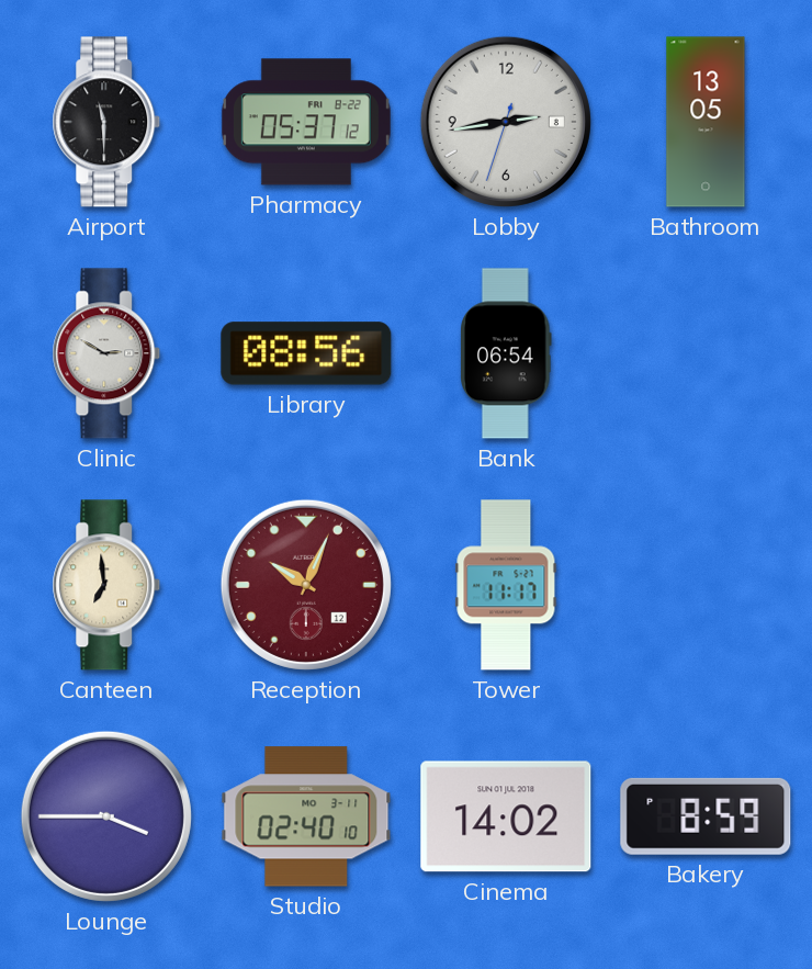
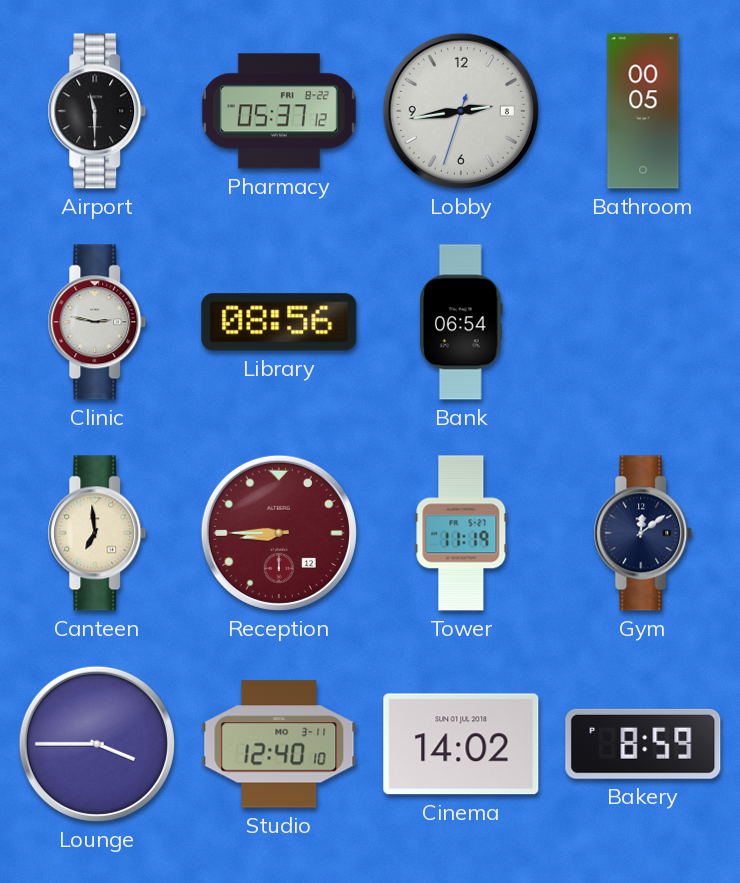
Bathroom: 13:05 -> 00:05 (643, 111)
Clinic: 2:50 -> 2:47 (97, 322)
Reception: 10:04 -> 8:45 (279, 533)
Tower: 11:17 -> 11:19 (461, 533)
Gym: none -> 12:09 (643, 533)
Studio: 02:40 -> 12:40 (279, 744)
